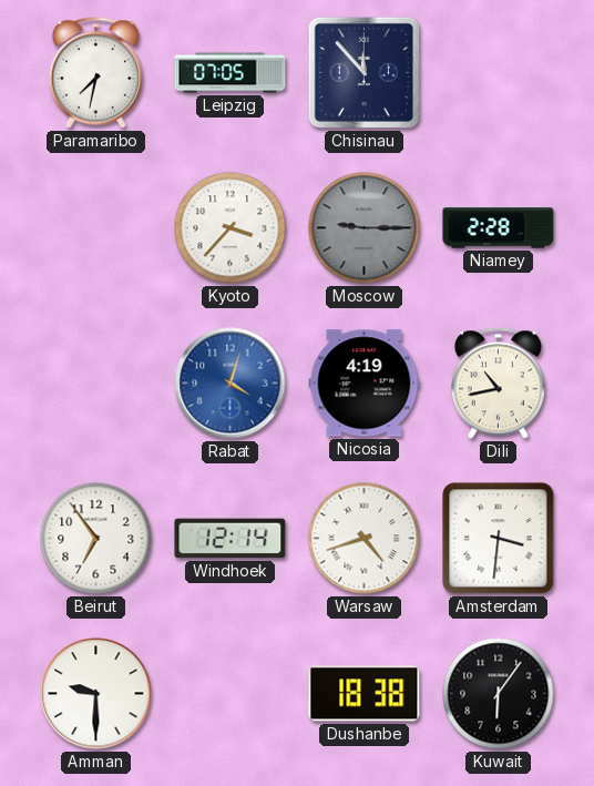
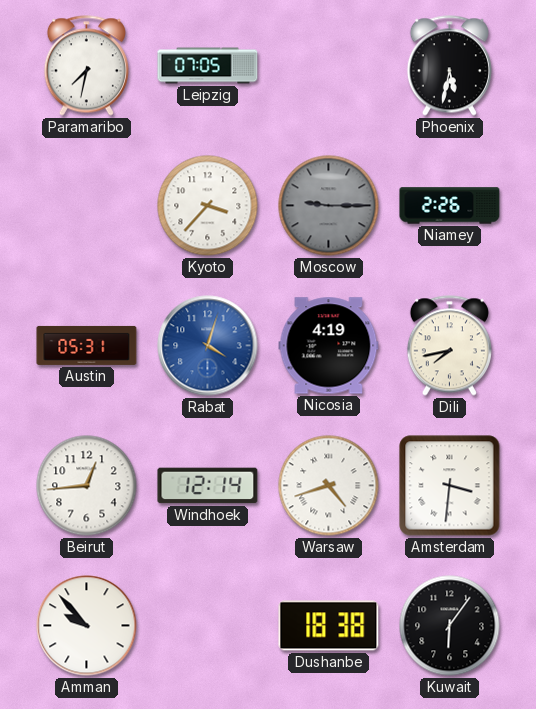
Chisinau: 11:53 -> none (363, 72)
Phoenix: none -> 5:32 (449, 66)
Niamey: 2:28 -> 2:26 (450, 206)
Austin: none -> 05:31 (87, 345)
Dili: 10:43 -> 7:43 (449, 346)
Beirut: 6:54 -> 12:44 (87, 486)
Amman: 9:30 -> 9:53 (87, 626)
